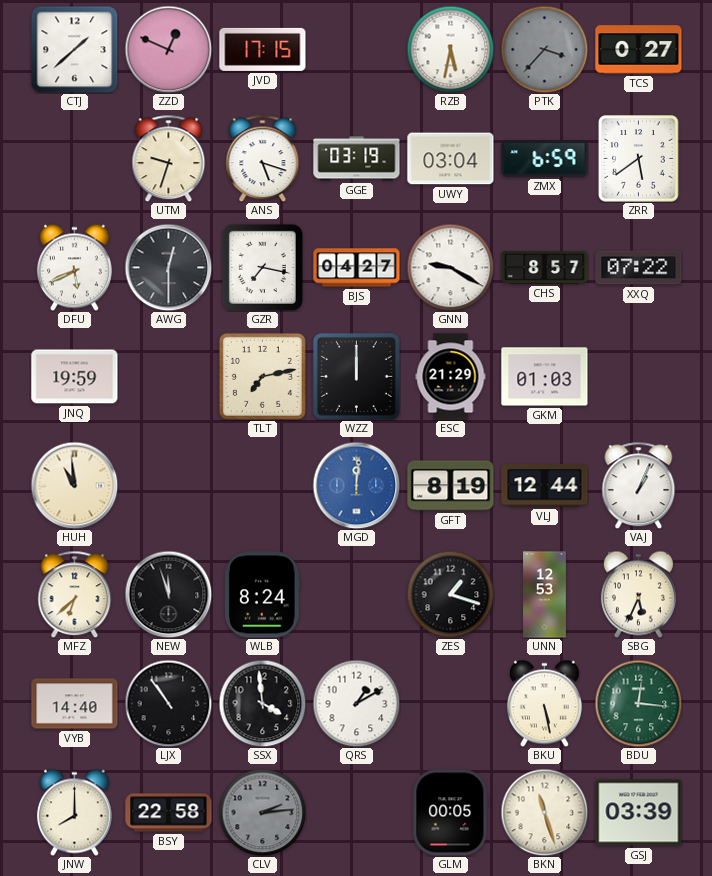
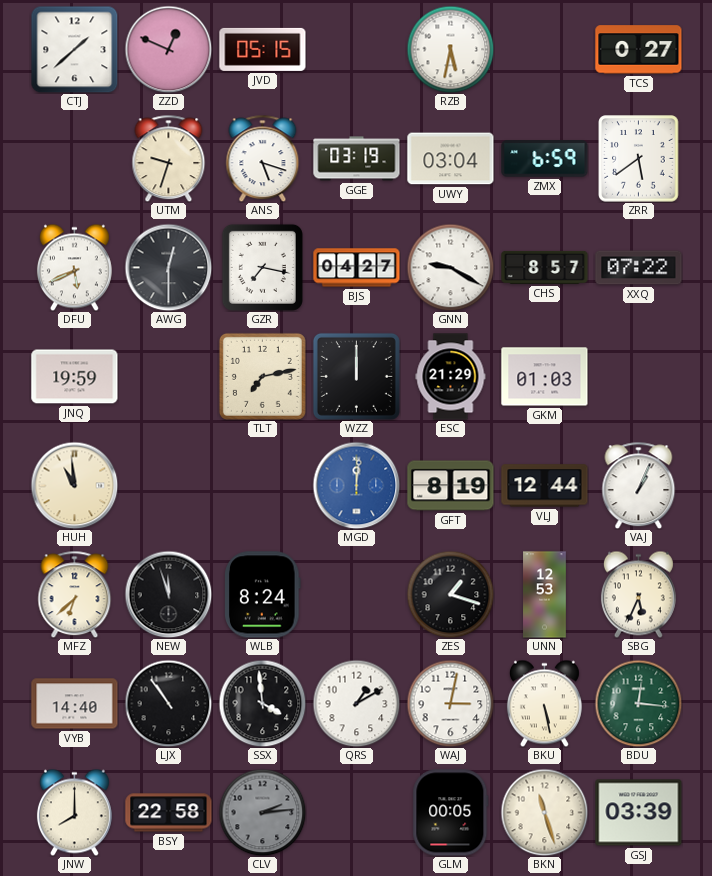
JVD: 17:15 -> 05:15 (263, 49)
PTK: 3:37 -> none (544, 49)
WAJ: none -> 3:02 (450, 703)
